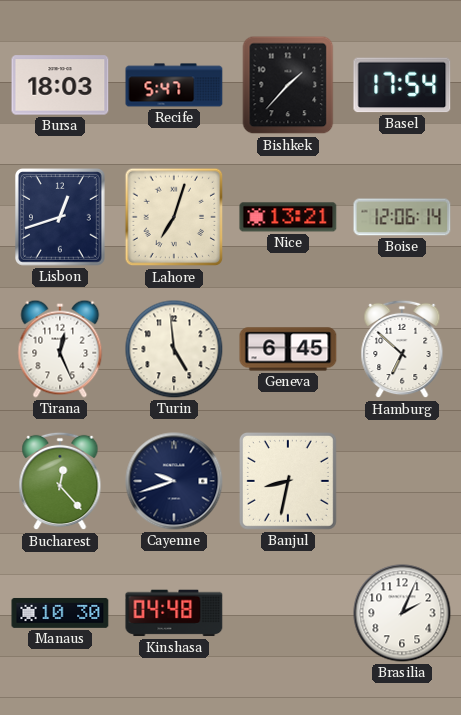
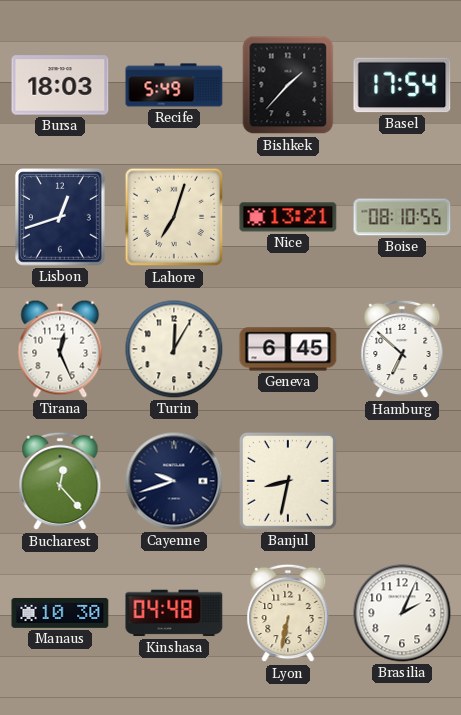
Recife: 5:47 -> 5:49 (174, 85)
Boise: 12:06 -> 08:10 (402, 217)
Turin: 4:59 -> 12:05 (174, 349)
Lyon: none -> 6:32 (288, 613)
